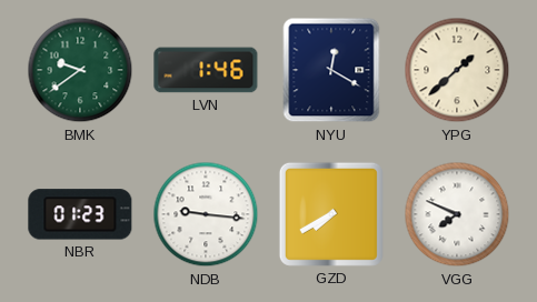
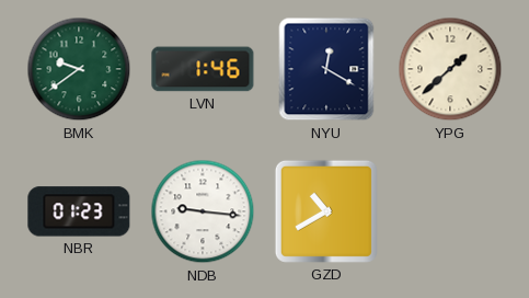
GZD: 7:40 -> 10:40 (326, 211)
VGG: 7:49 -> none (457, 214)
